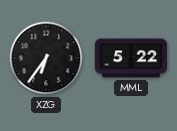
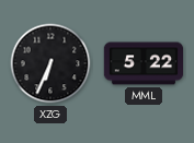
XZG: 6:36 -> 6:34 (50, 63)
